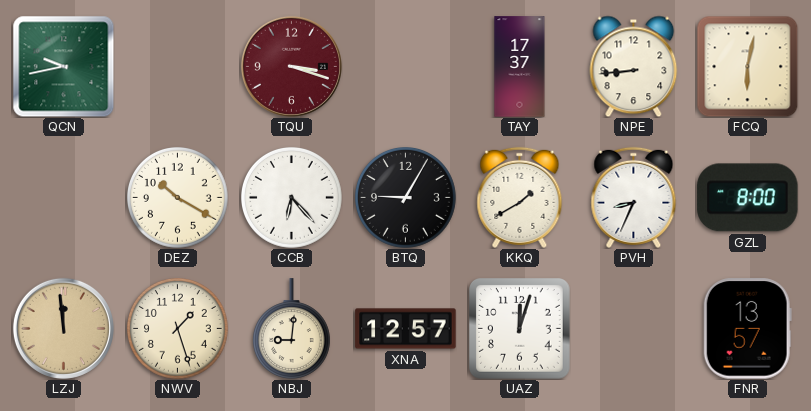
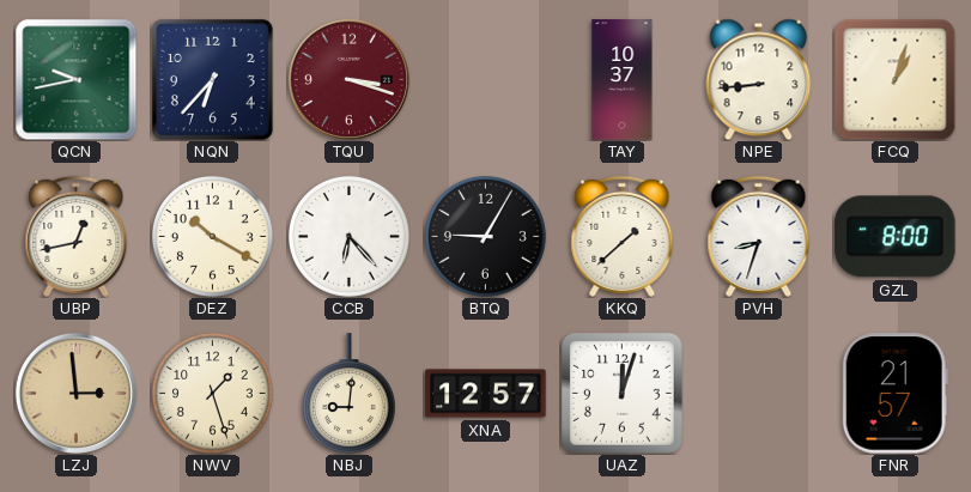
NQN: none -> 6:37 (212, 79)
TAY: 17:37 -> 10:37 (623, 80)
FCQ: 6:02 -> 1:03 (894, 79)
UBP: none -> 12:43 (77, 236)
KKQ: 1:40 -> 1:38 (623, 236)
PVH: 8:34 -> 8:33 (759, 236)
LZJ: 11:59 -> 2:59 (75, 393)
FNR: 13:57 -> 21:57 (894, 394)
